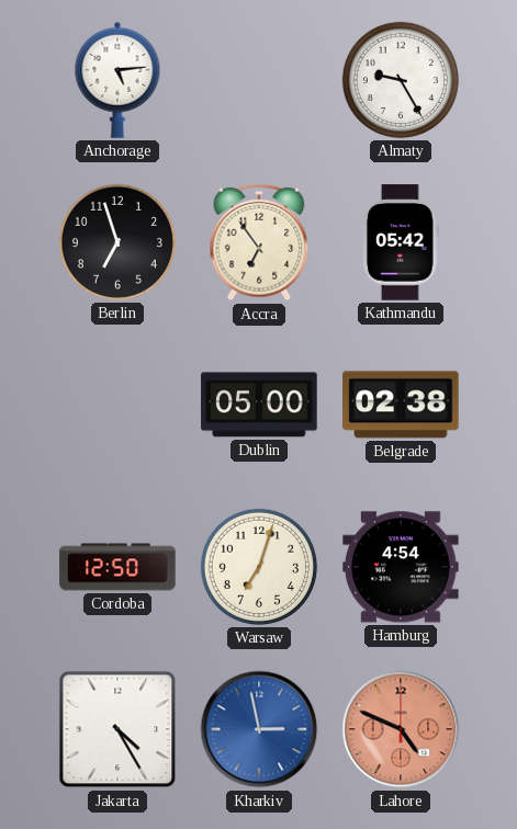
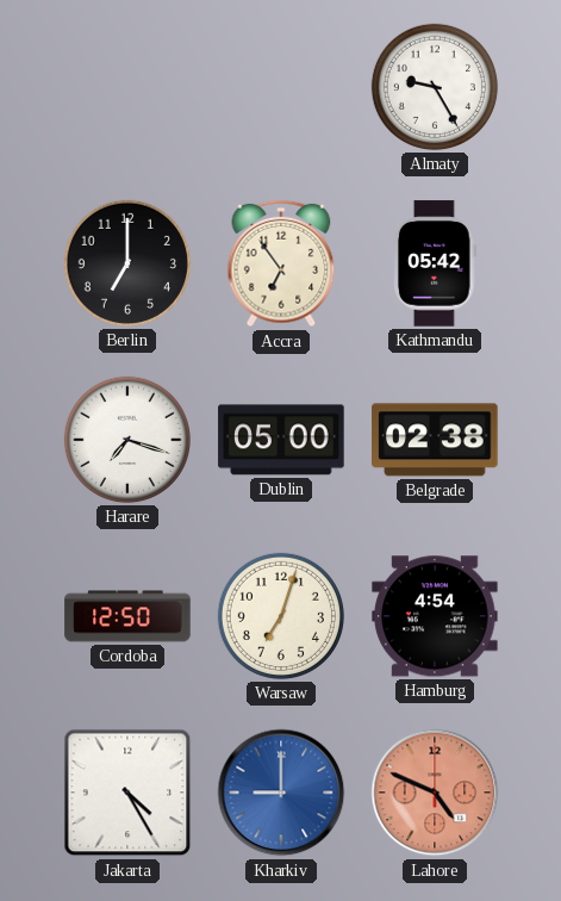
Anchorage: 5:14 -> none (117, 80)
Berlin: 6:57 -> 7:00 (127, 263)
Harare: none -> 7:18 (127, 440)
Kharkiv: 2:58 -> 9:00 (281, 793)
